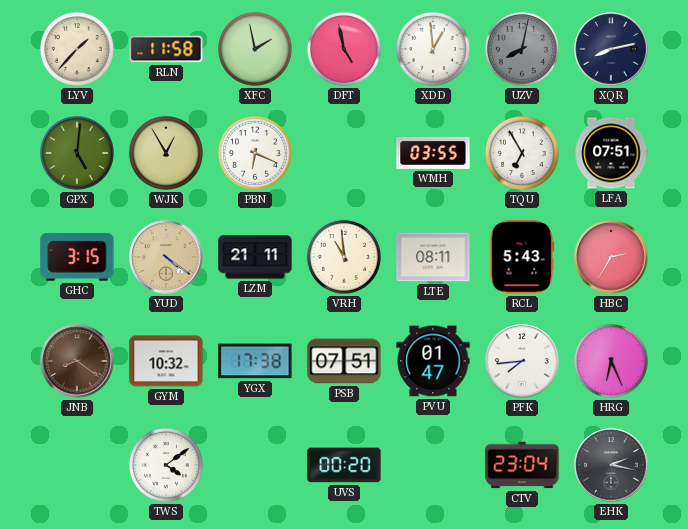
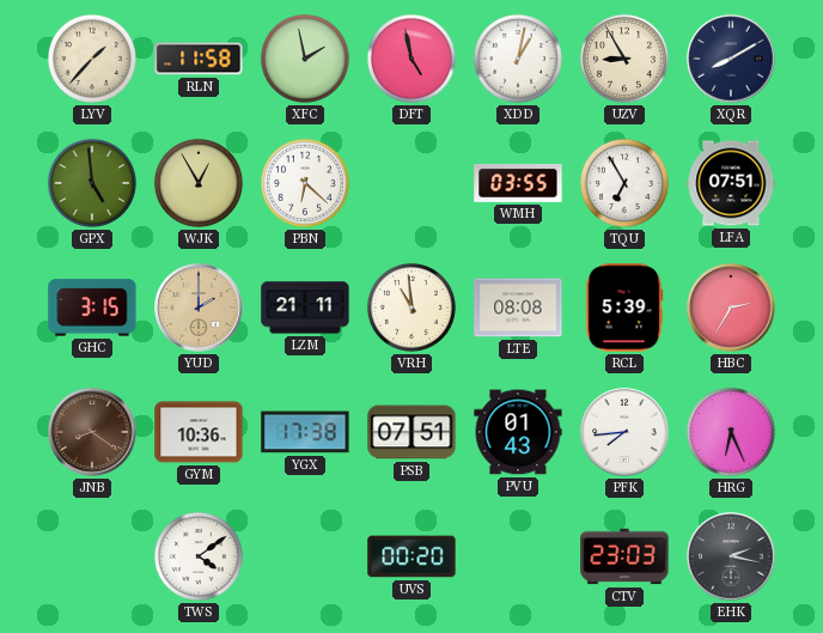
XDD: 12:59 -> 1:02 (518, 59)
UZV: 8:02 -> 8:55 (624, 59)
UZV dial: grey -> cream (624, 59)
XQR: 8:13 -> 8:10 (731, 59)
GPX: 5:01 -> 4:59 (92, 183)
PBN: 6:19 -> 6:22 (305, 183)
YUD: 4:21 -> 2:00 (199, 308)
LTE: 08:11 -> 08:08 (518, 308)
RCL: 5:43 -> 5:39 (624, 308)
GYM: 10:32 -> 10:36 (199, 432)
PVU: 01:47 -> 01:43 (518, 432)
CTV: 23:04 -> 23:03 (624, 556)
